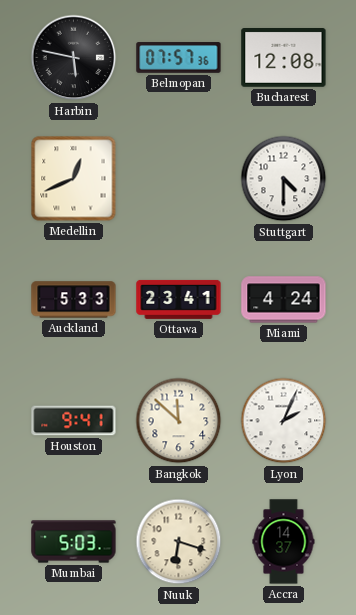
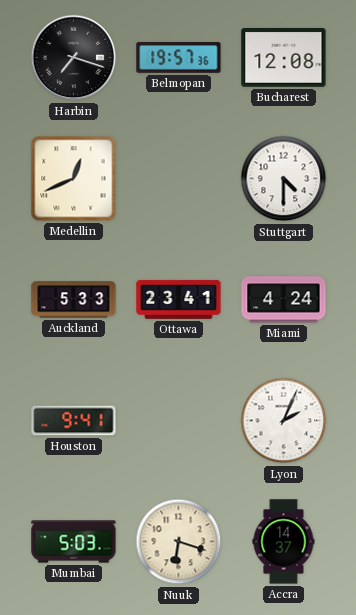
Harbin: 5:47 -> 7:18 (74, 58)
Belmopan: 07:57 -> 19:57 (179, 58)
Bangkok: 11:52 -> none (179, 421)
